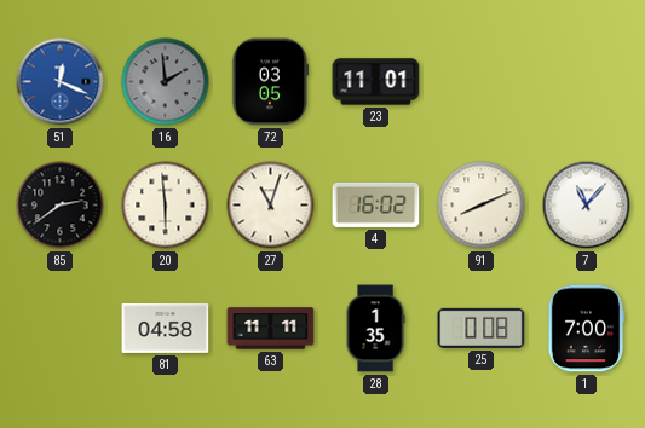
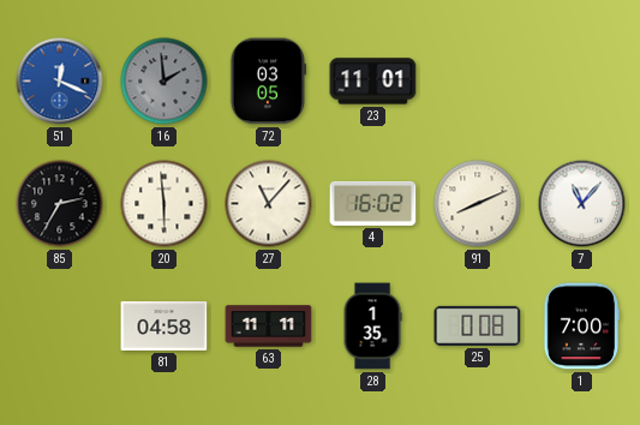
85: 2:39 -> 2:35 (60, 204)
27: 11:03 -> 11:07 (269, 204)
